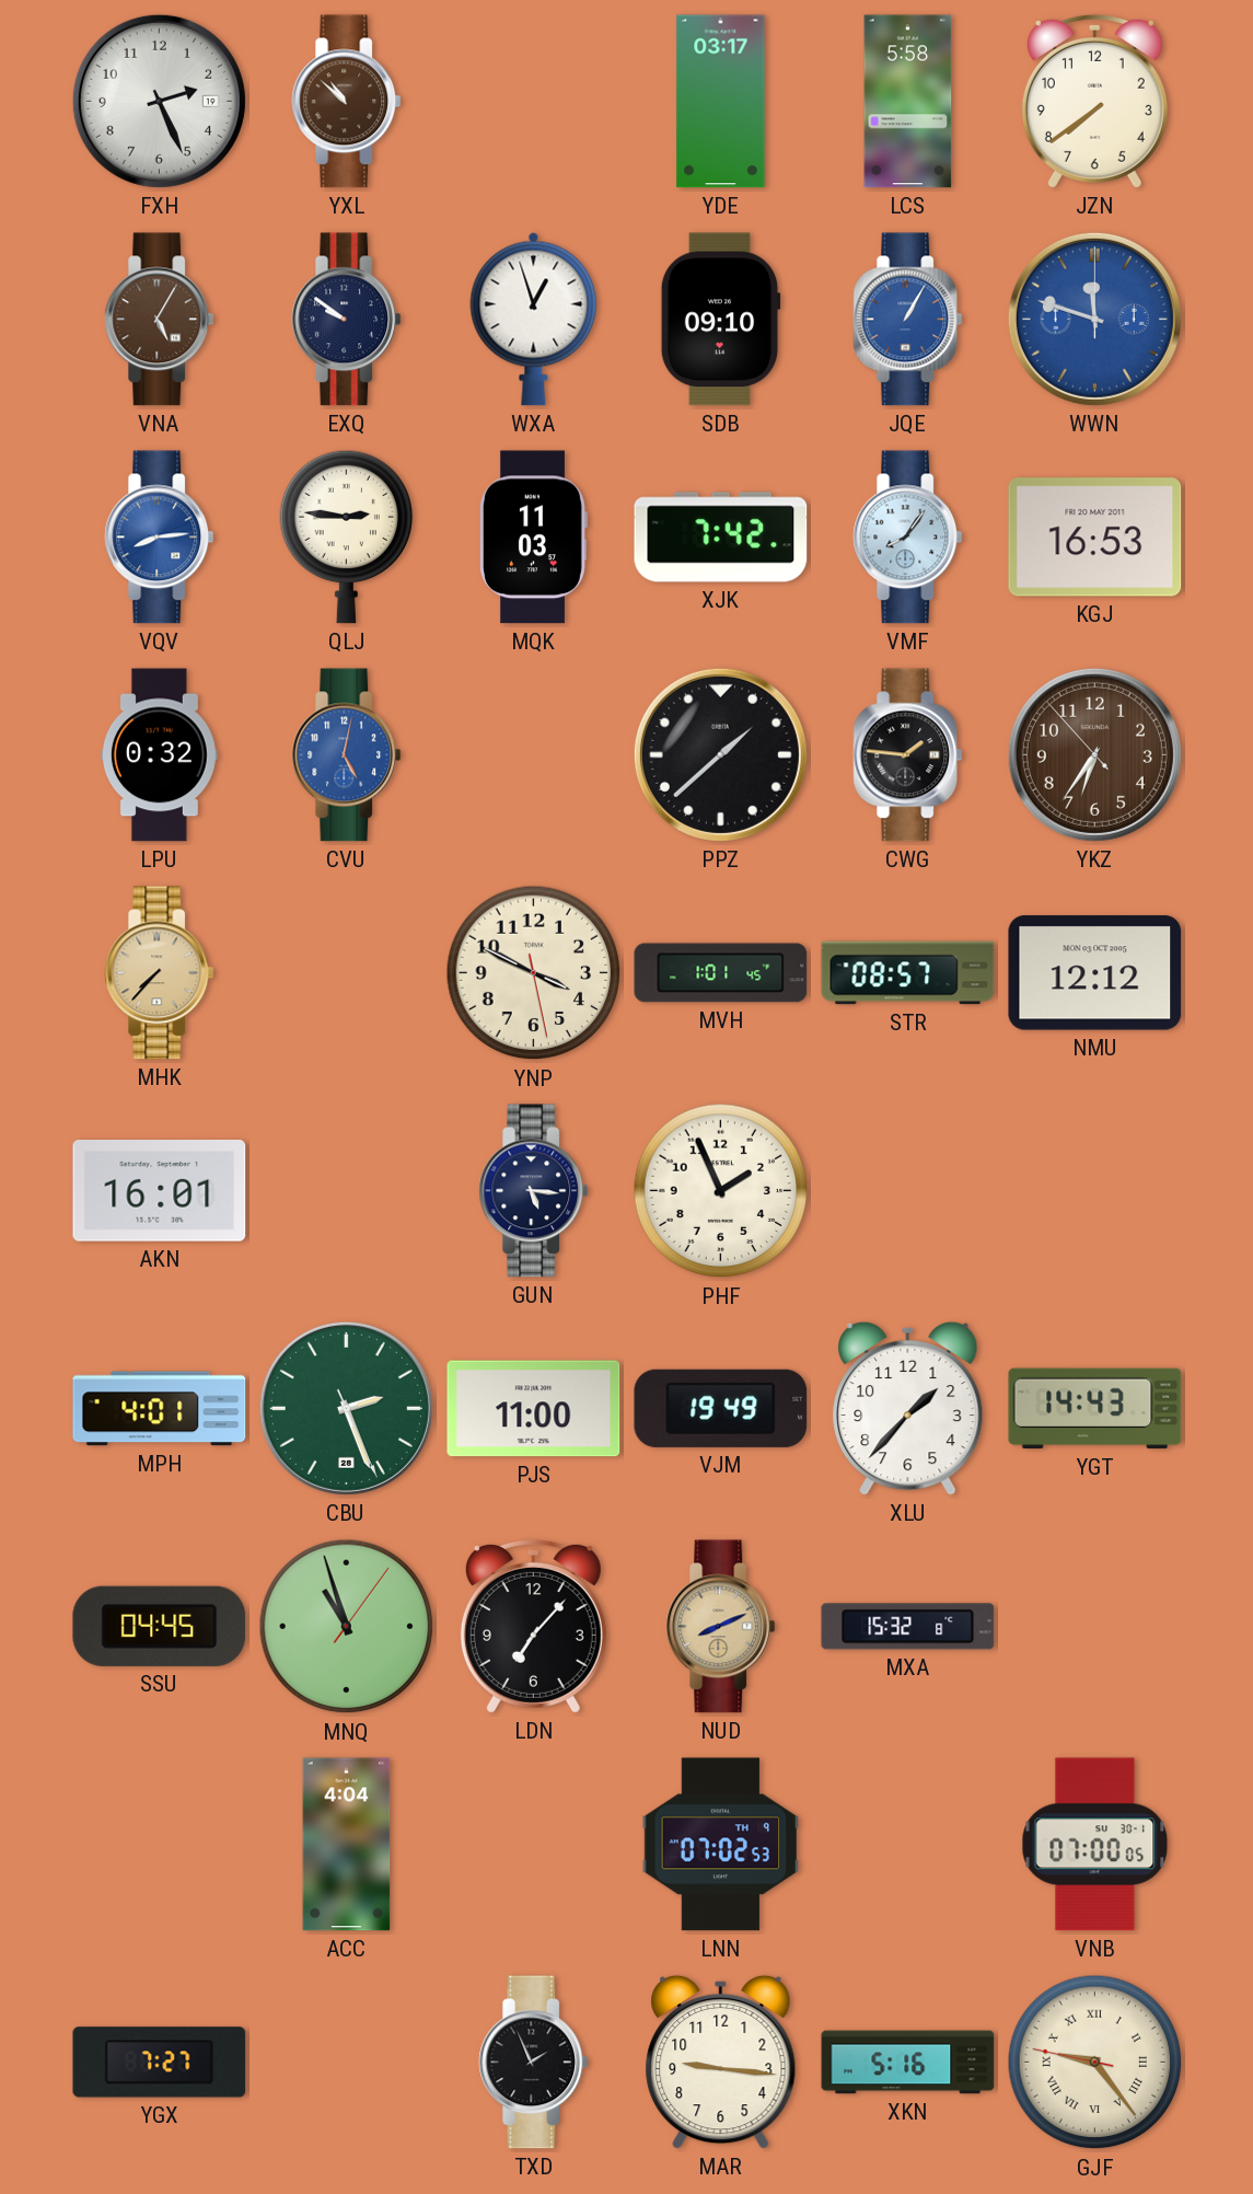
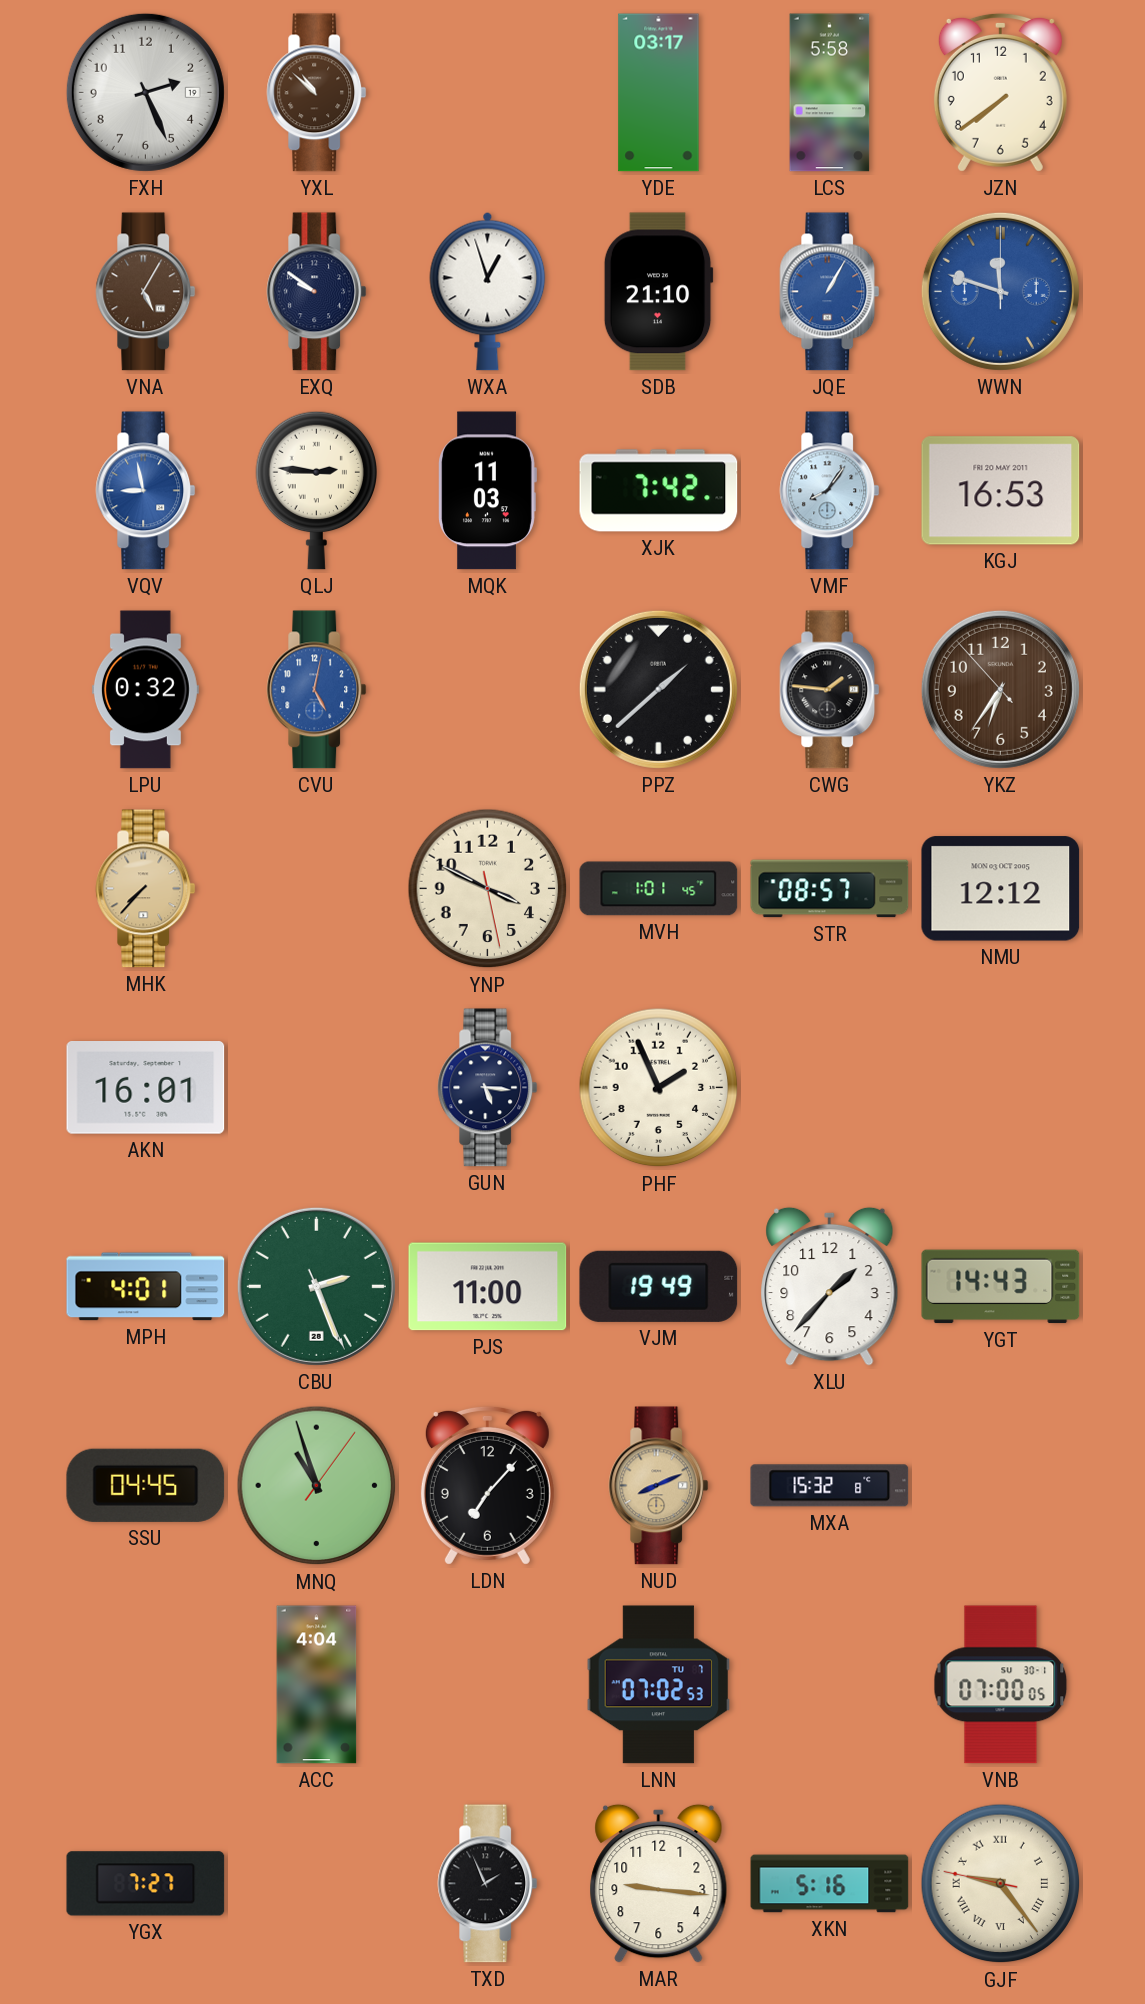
SDB: 09:10 -> 21:10 (658, 292)
VQV: 8:14 -> 8:58 (146, 491)
LNN date: TH 9 -> TU 7 (659, 1685)
